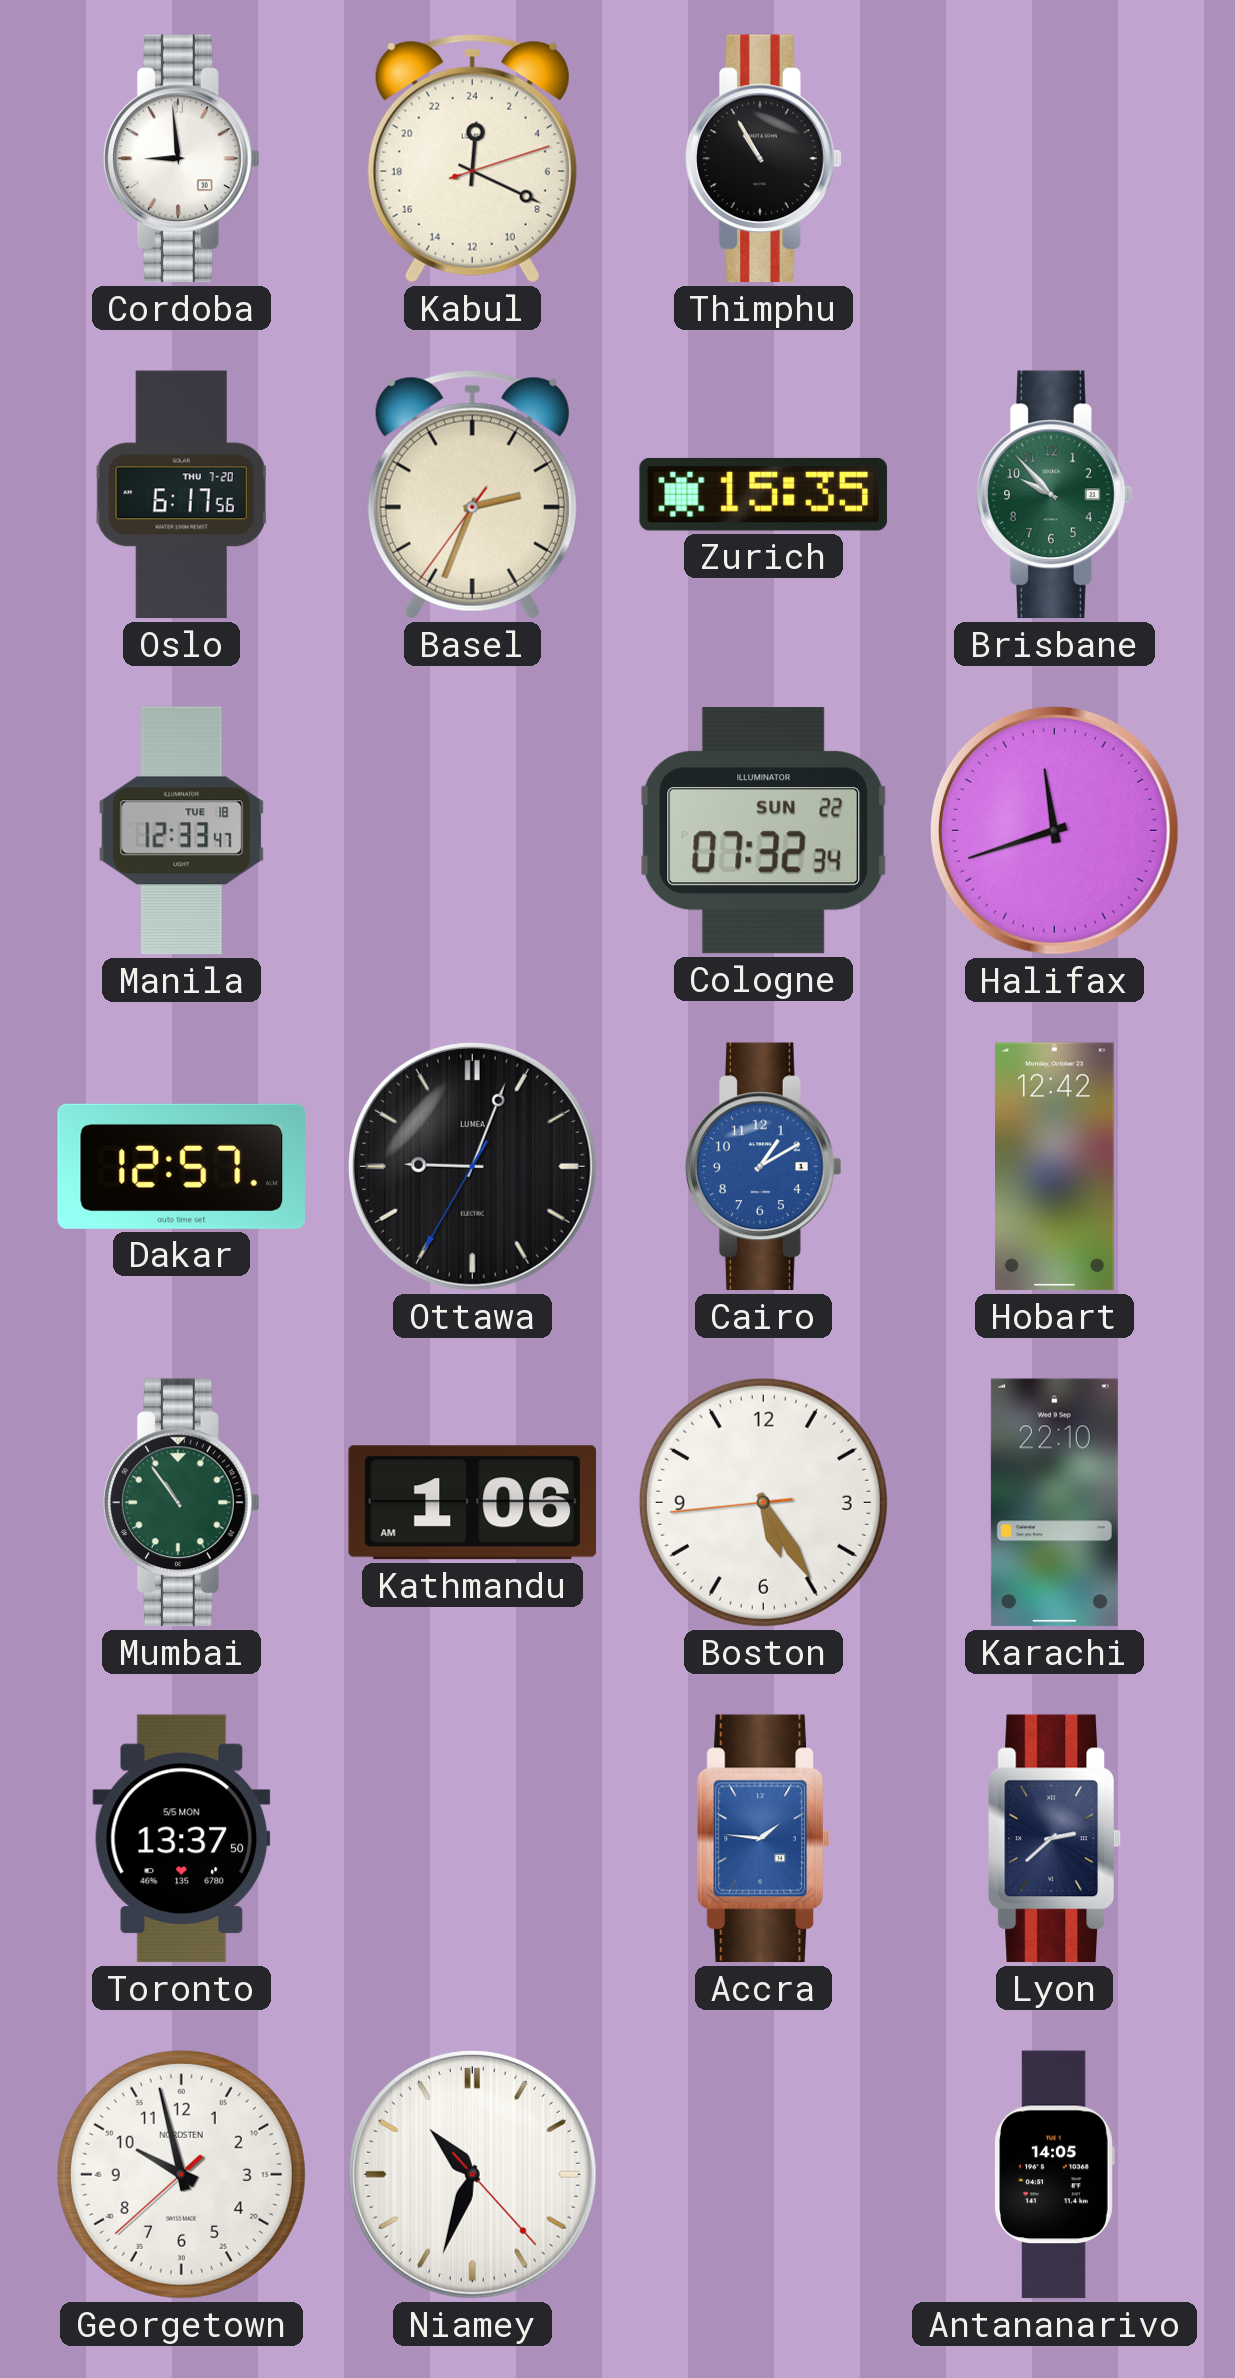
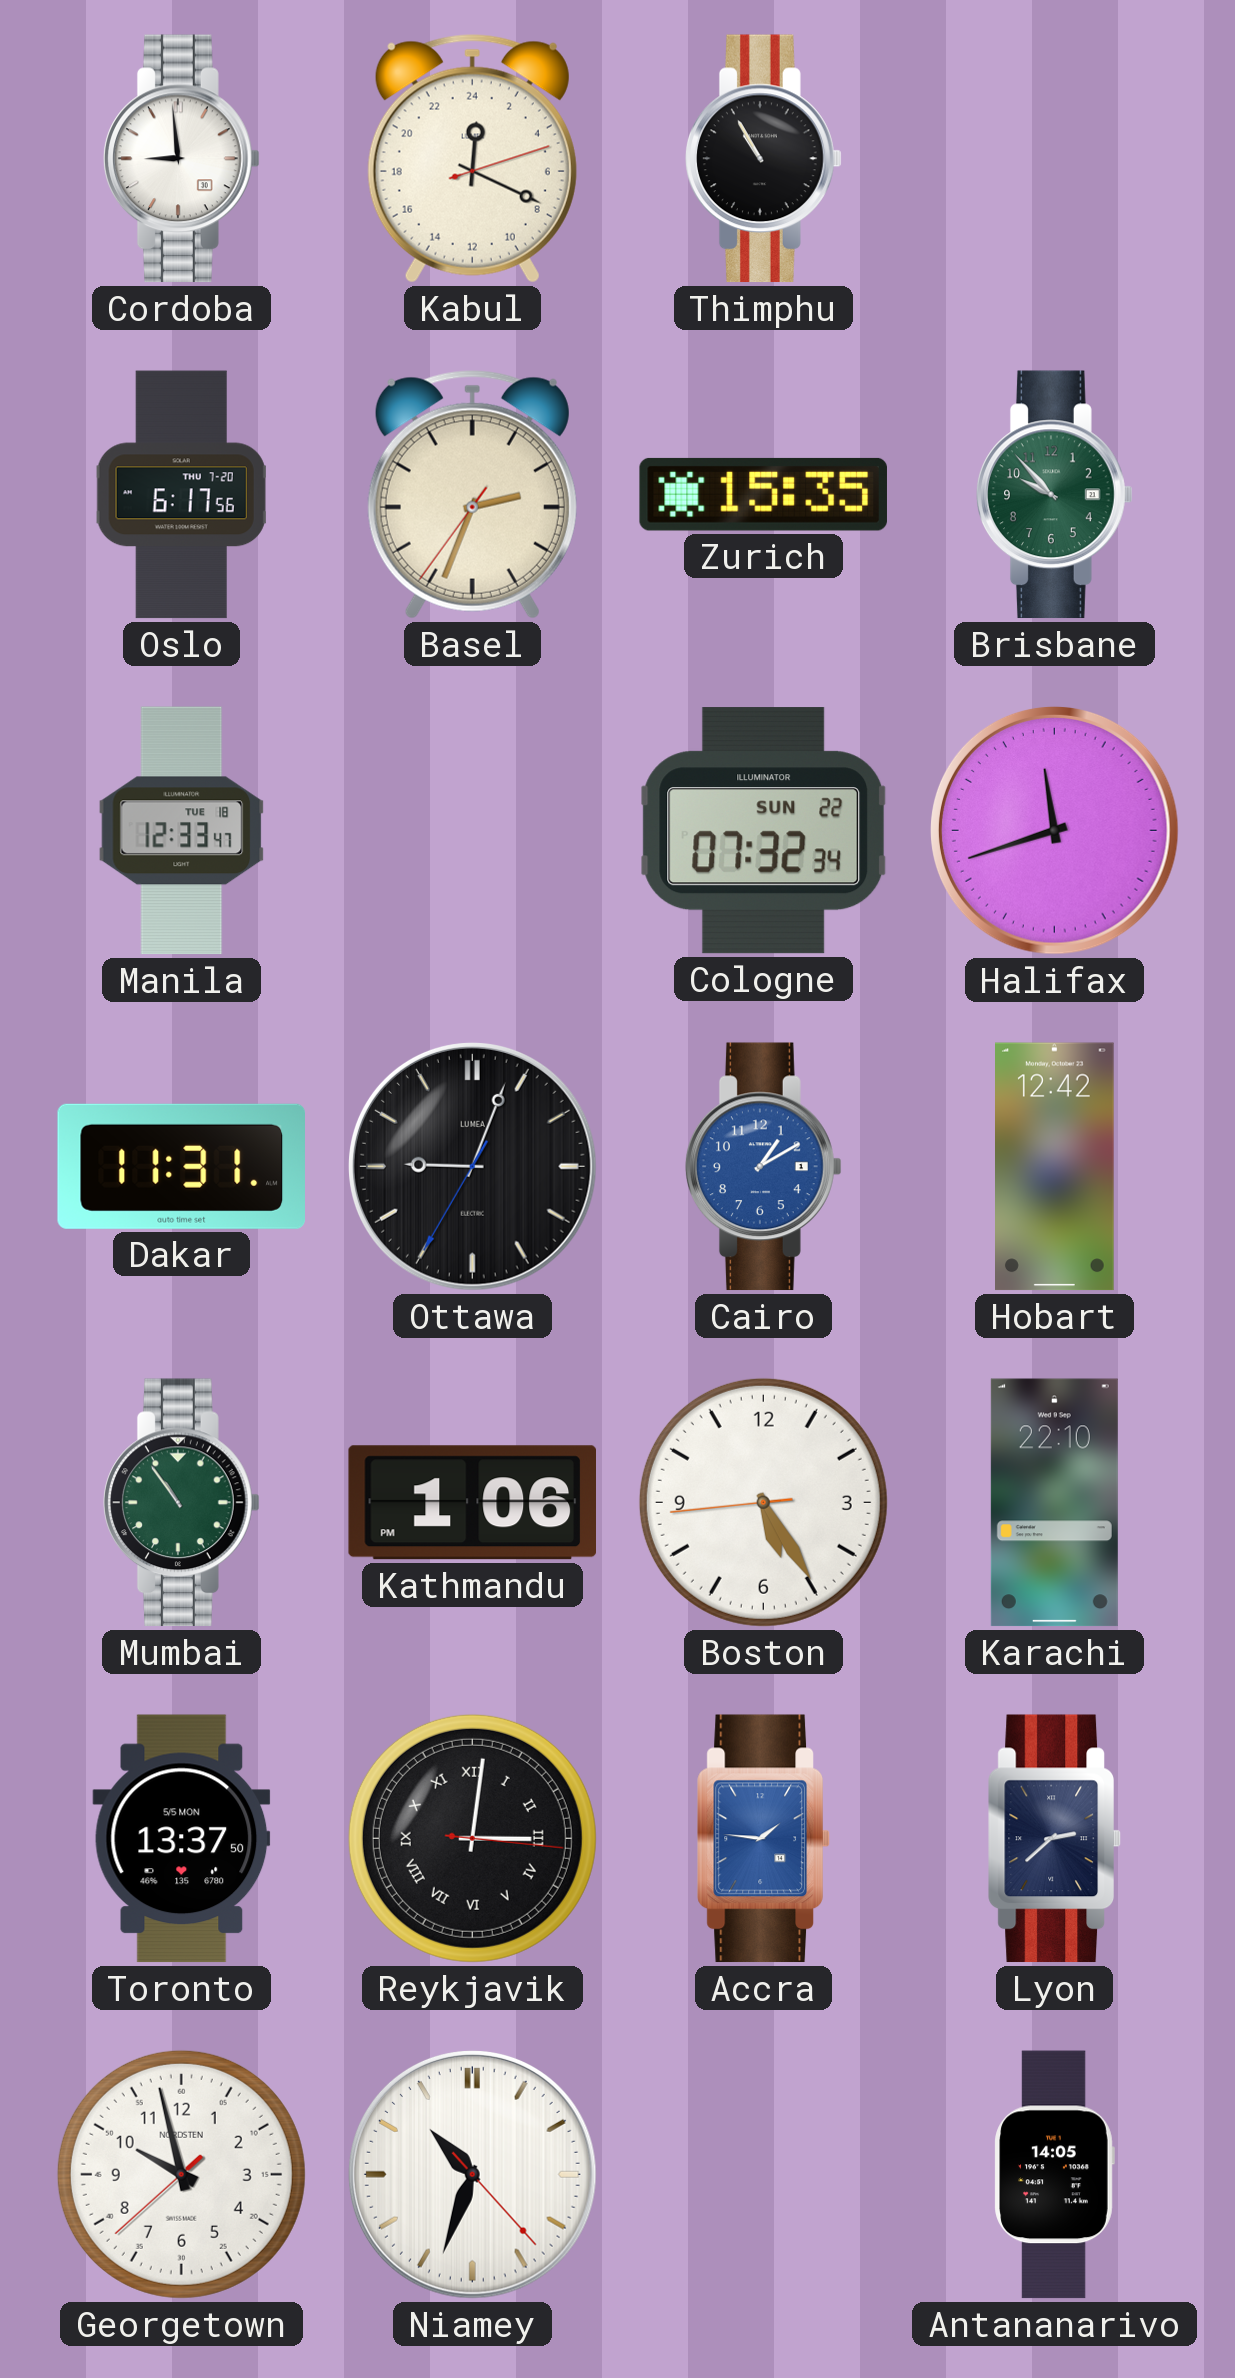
Dakar: 12:57 -> 11:31 (181, 1166)
Kathmandu: 1:06 AM -> 1:06 PM (472, 1503)
Reykjavik: none -> 3:01 (472, 1838)
